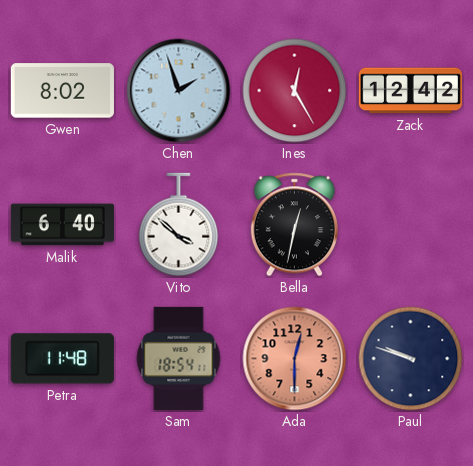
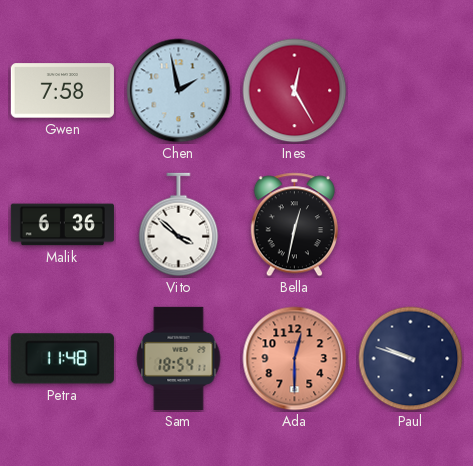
Gwen: 8:02 -> 7:58 (62, 91)
Chen: 1:57 -> 1:58 (179, 91)
Zack: 12:42 -> none (410, 91)
Malik: 6:40 -> 6:36 (62, 225)
